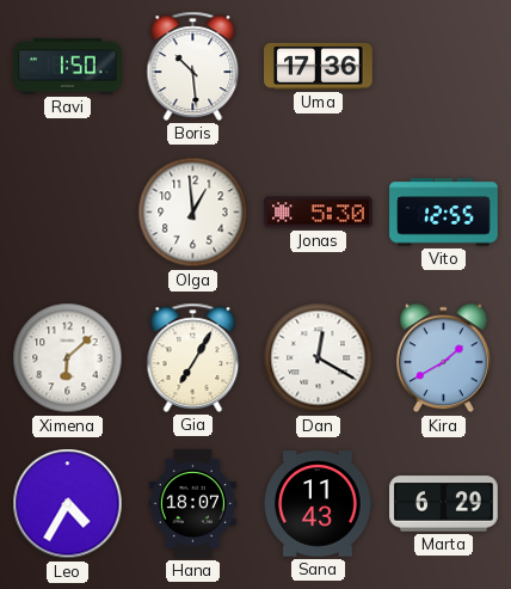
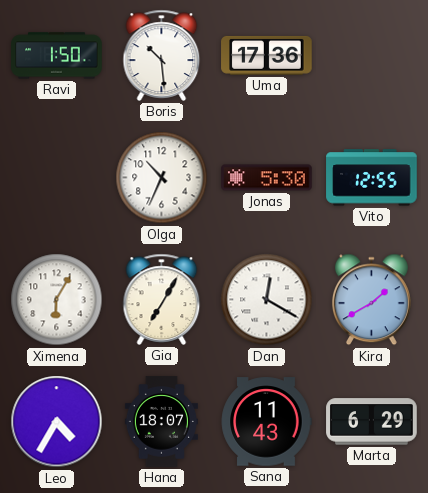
Olga: 12:59 -> 10:34 (162, 178)
Ximena: 6:08 -> 6:05 (57, 300)
